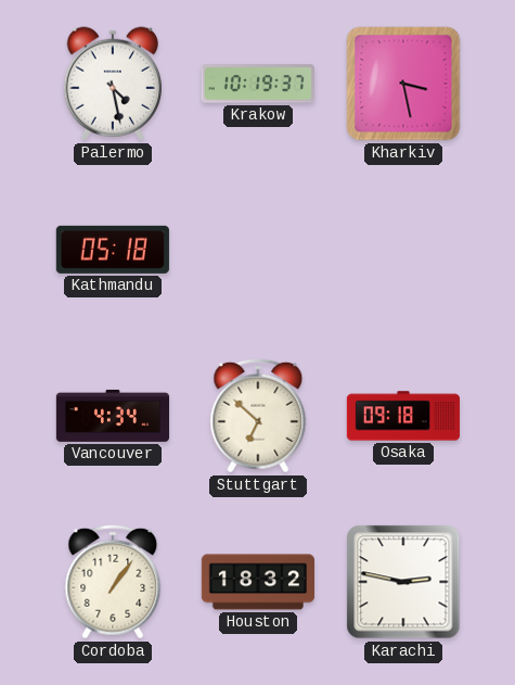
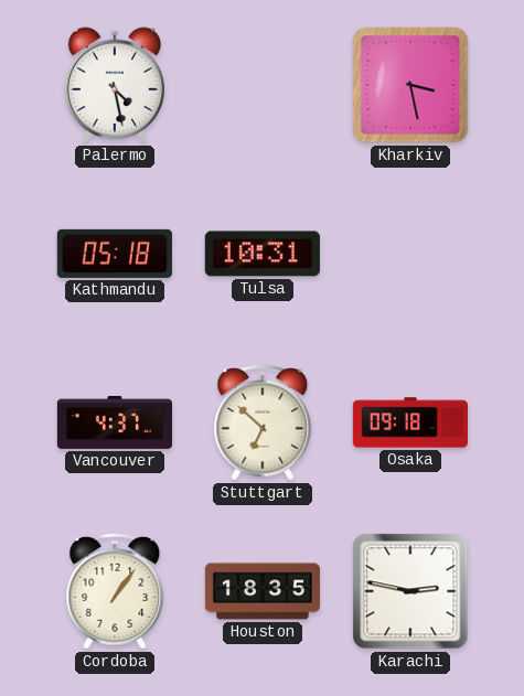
Krakow: 10:19 -> none (258, 84)
Tulsa: none -> 10:31 (263, 254)
Vancouver: 4:34 -> 4:37 (114, 422)
Houston: 18:32 -> 18:35 (261, 591)
